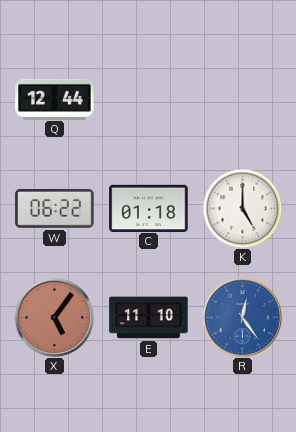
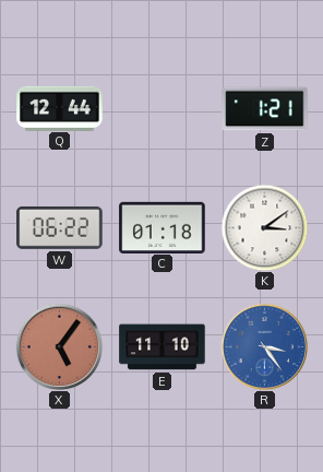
Z: none -> 1:21 (265, 109)
K: 5:00 -> 3:09 (264, 227)
R: 12:24 -> 3:24 (264, 346)
